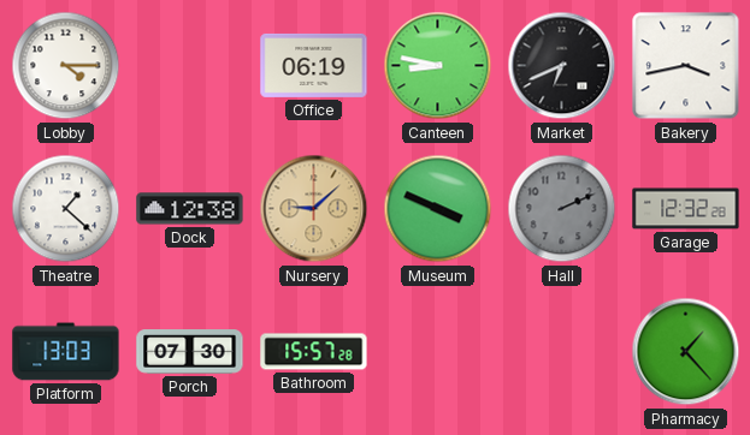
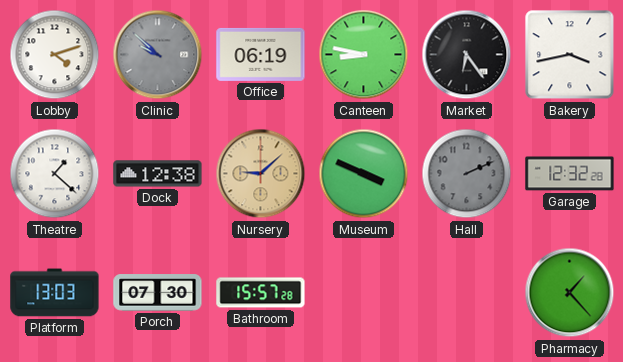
Lobby: 4:15 -> 4:12 (55, 55)
Clinic: none -> 9:52 (158, 55)
Market: 6:41 -> 6:24 (467, 55)
